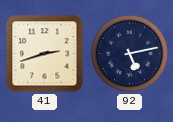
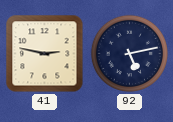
41: 2:42 -> 2:47 (45, 54)
